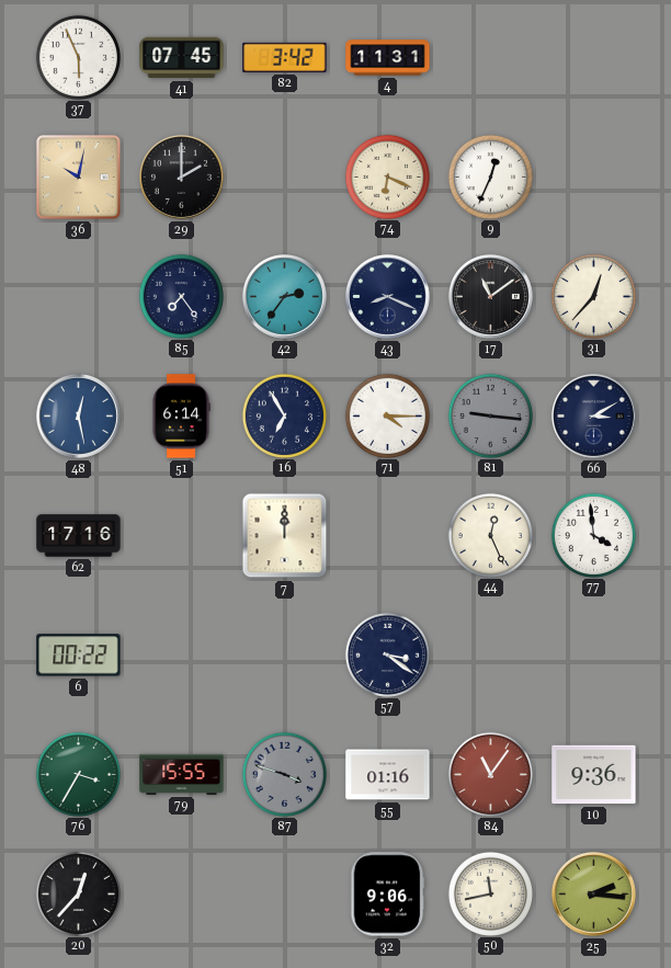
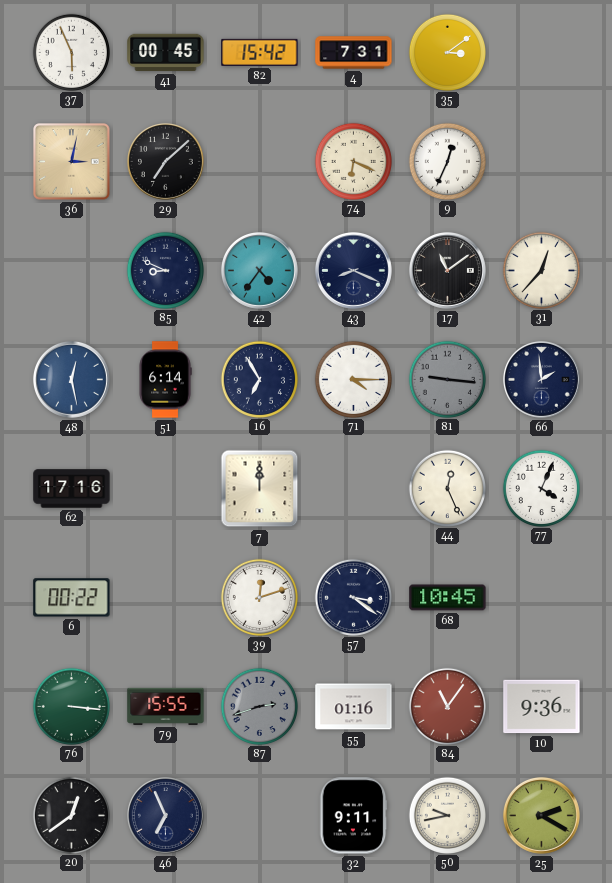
41: 07:45 -> 00:45 (166, 53)
82: 3:42 -> 15:42 (260, 52)
4: 11:31 -> 7:31 (354, 53)
35: none -> 3:09 (447, 52)
36: 10:02 -> 3:02 (72, 162)
29: 2:00 -> 7:08 (165, 161)
85: 7:24 -> 8:49 (165, 270)
42: 2:36 -> 4:36 (259, 270)
66: 3:10 -> 1:59 (541, 379)
77: 3:59 -> 4:04 (541, 488)
39: none -> 12:12 (259, 597)
68: none -> 10:45 (448, 598)
76: 3:35 -> 3:16 (71, 706)
87: 3:48 -> 2:42 (259, 706)
20: 12:37 -> 12:39 (71, 815)
46: none -> 6:56 (165, 815)
32: 9:06 -> 9:11 (353, 816)
50: 11:43 -> 9:43 (447, 815)
25: 2:16 -> 2:20 (541, 815)
